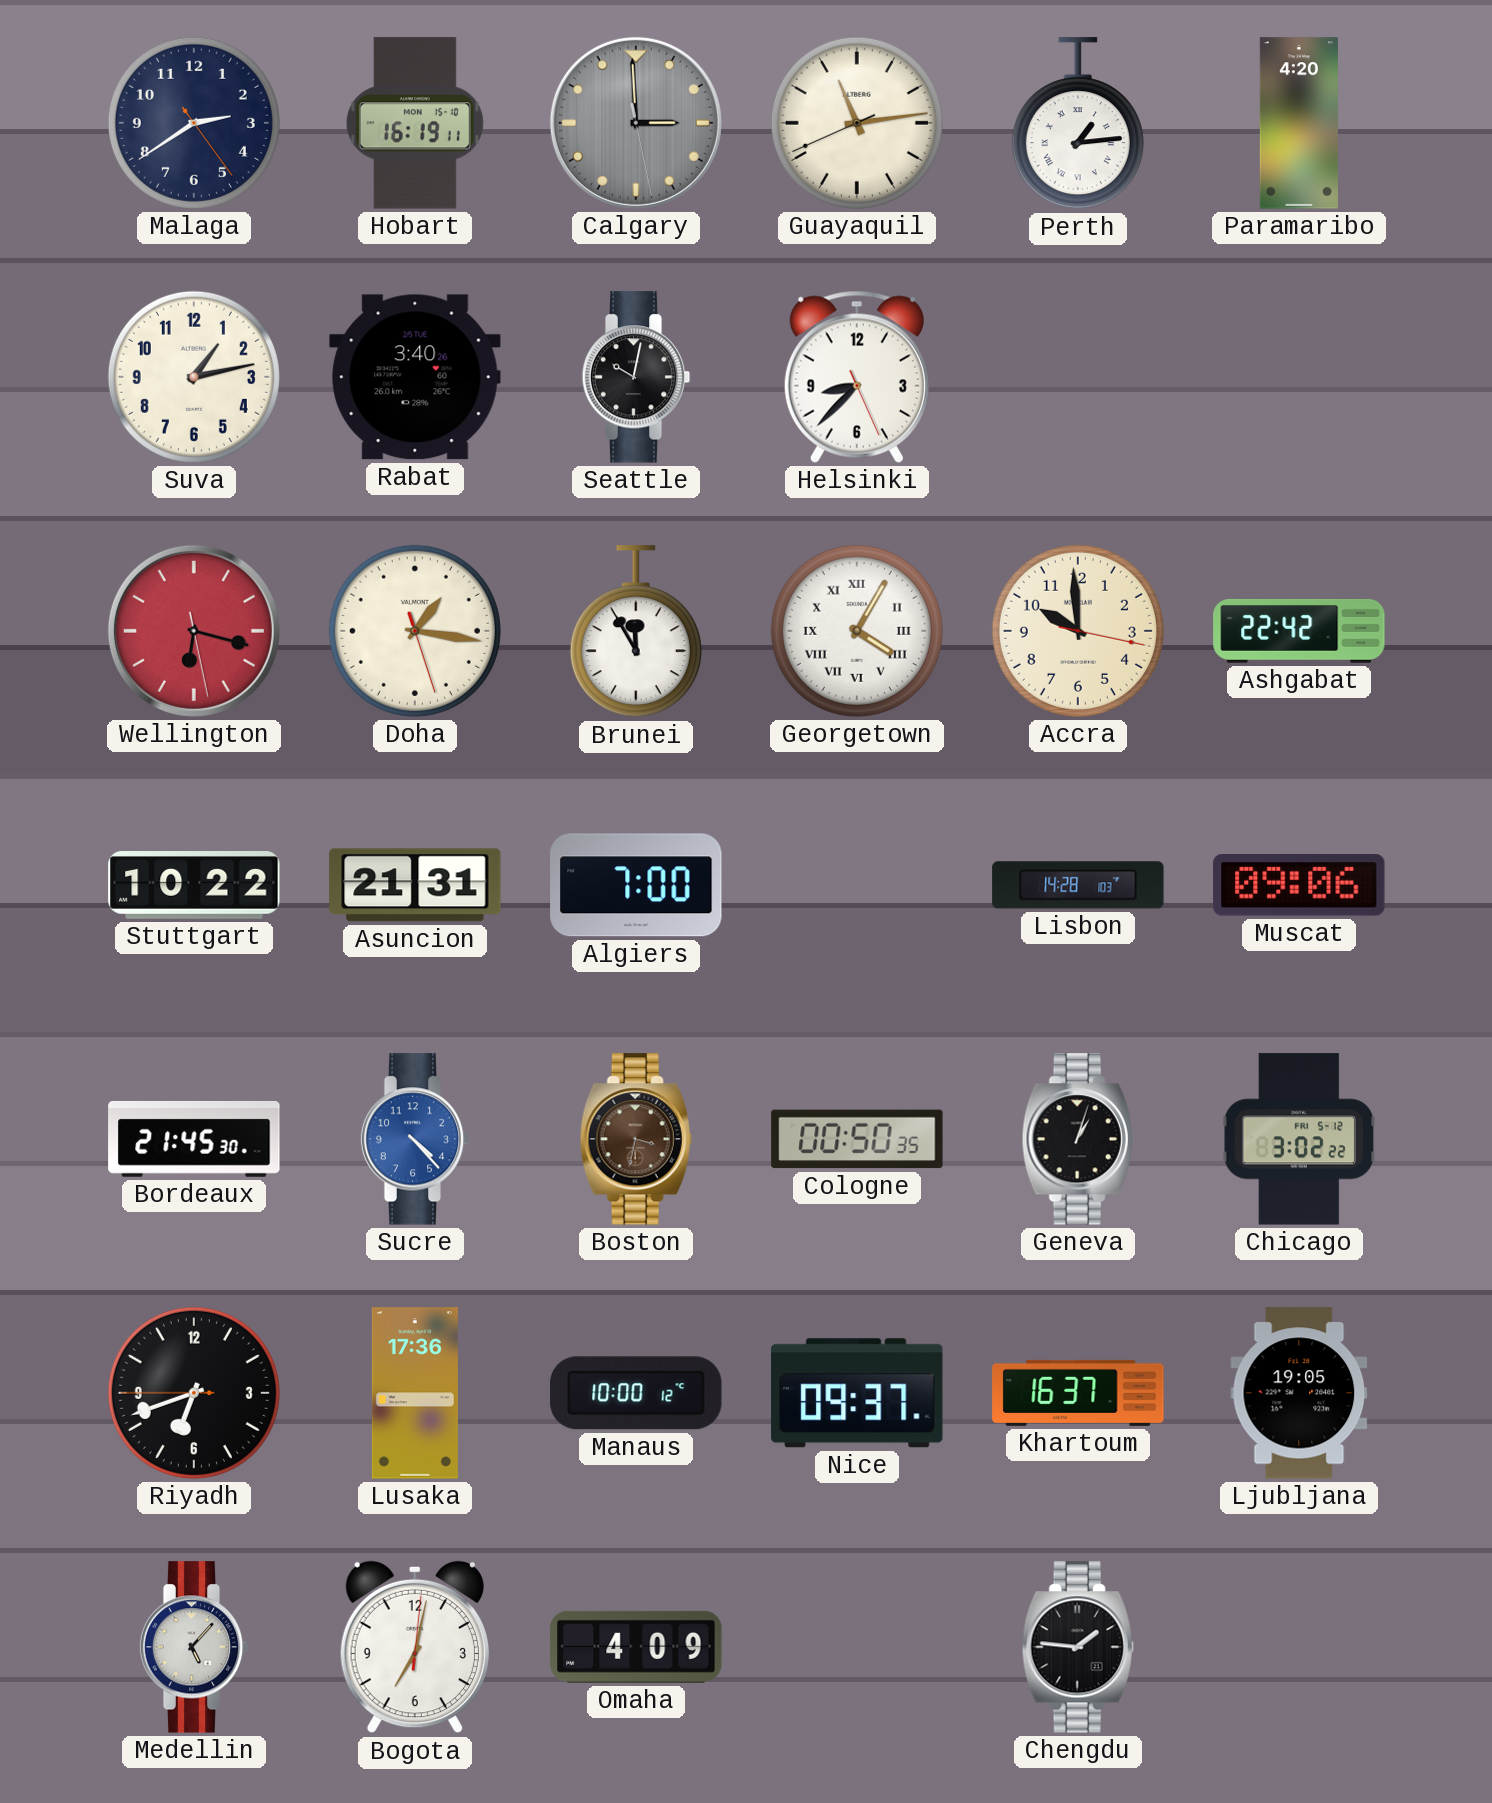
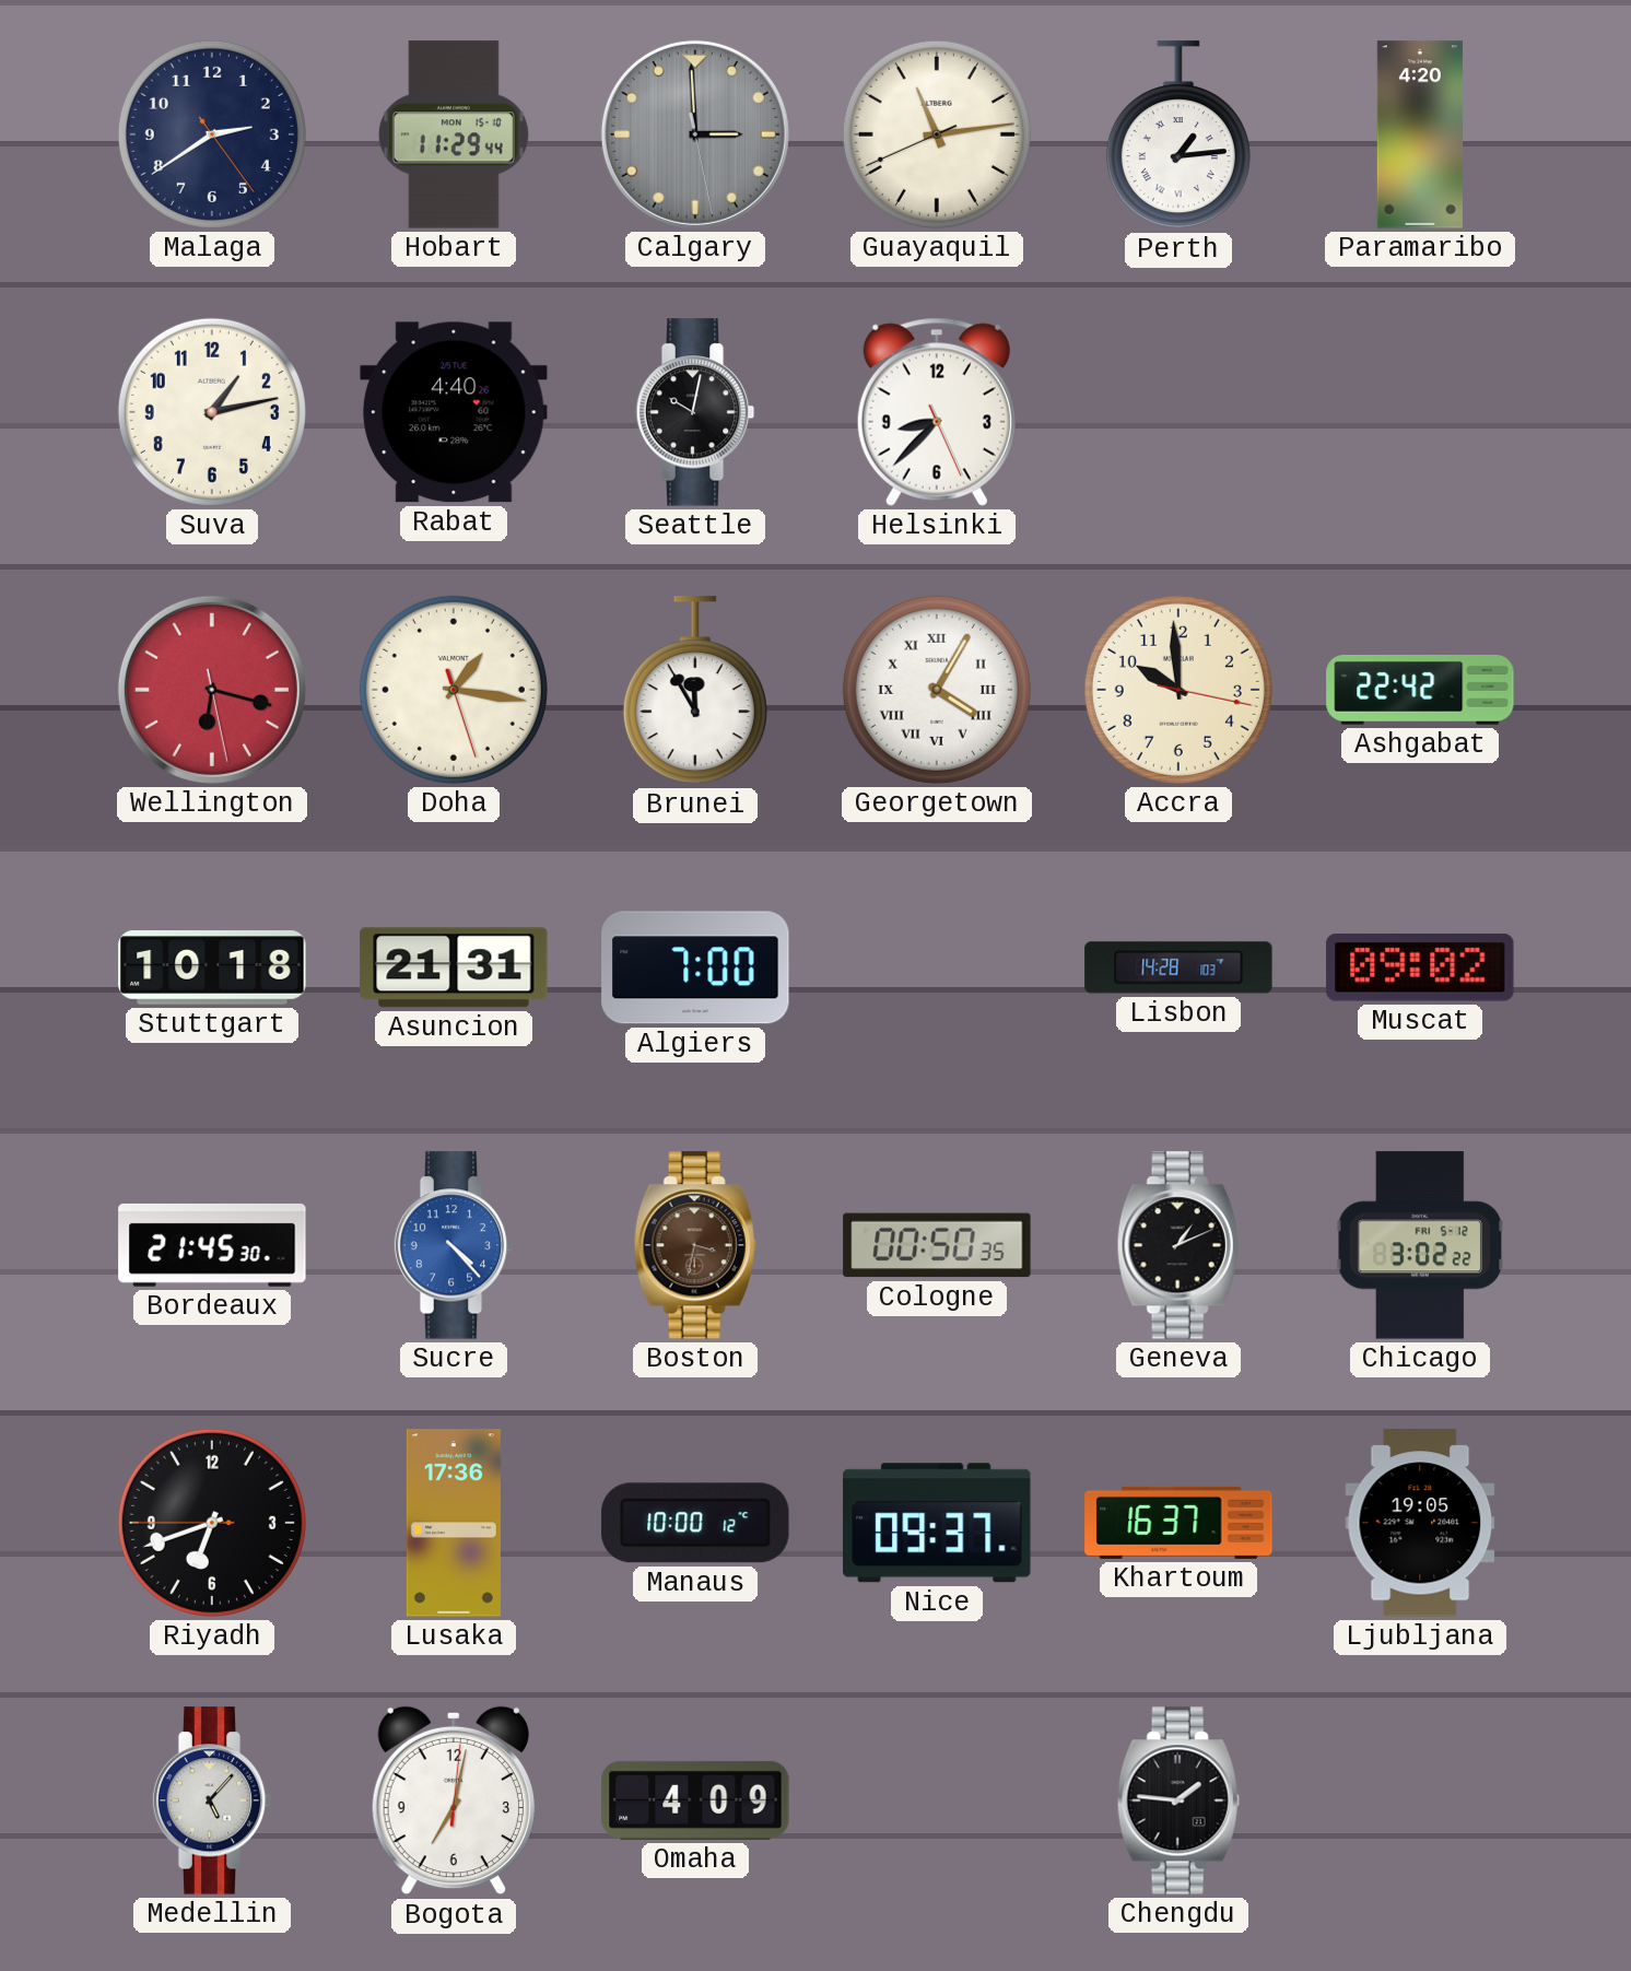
Hobart: 16:19 -> 11:29 (454, 134)
Rabat: 3:40 -> 4:40 (454, 412)
Stuttgart: 10:22 -> 10:18 (212, 967)
Muscat: 09:06 -> 09:02 (1420, 969)
Geneva: 1:03 -> 1:11 (1178, 1245)
